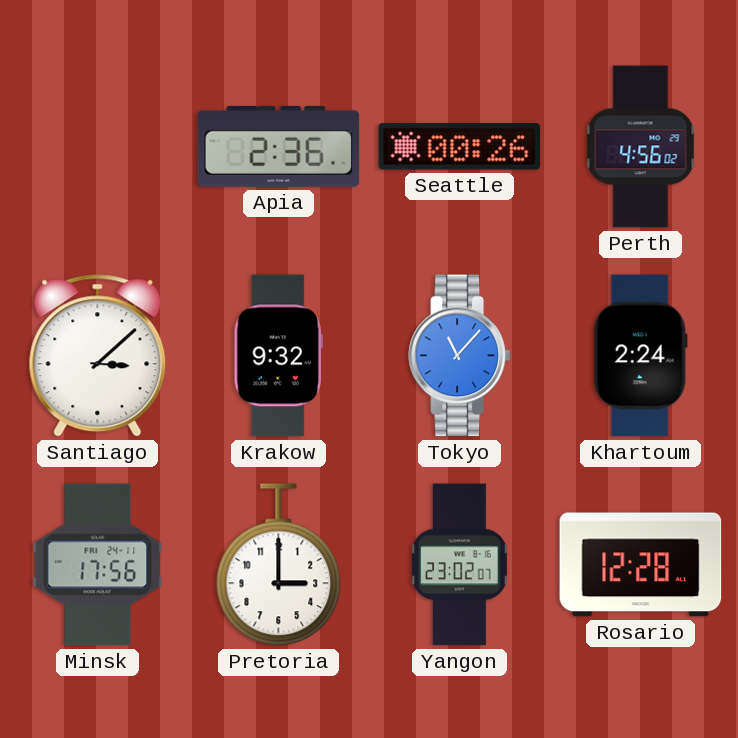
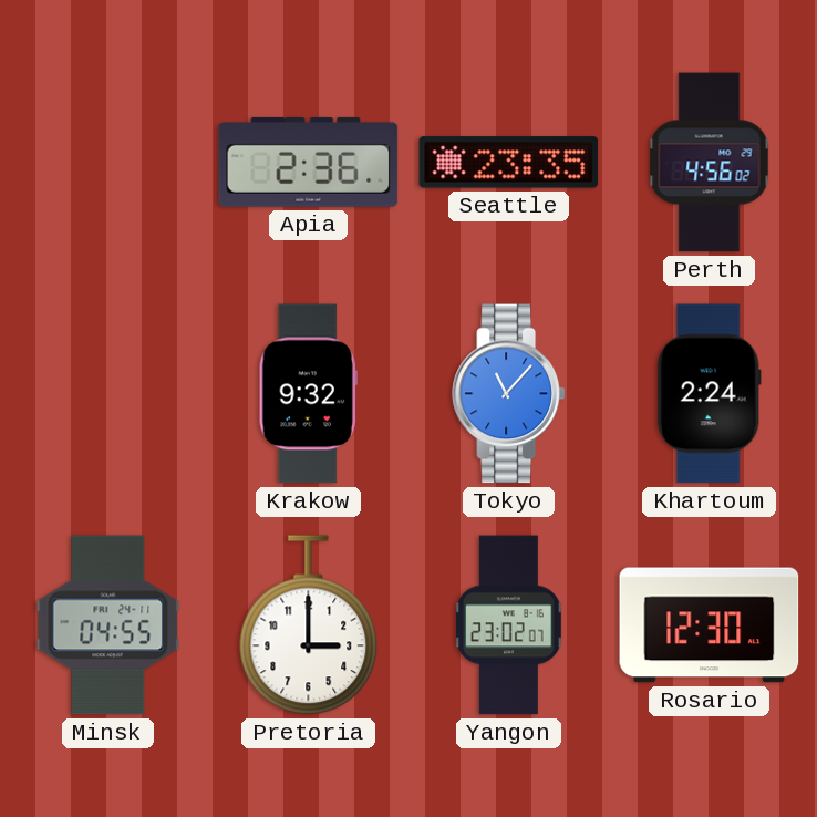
Seattle: 00:26 -> 23:35 (509, 163)
Santiago: 3:08 -> none (98, 356)
Minsk: 17:56 -> 04:55 (108, 625)
Rosario: 12:28 -> 12:30 (710, 625)
